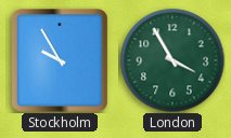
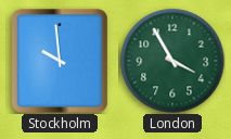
Stockholm: 9:55 -> 9:59 (61, 62)
